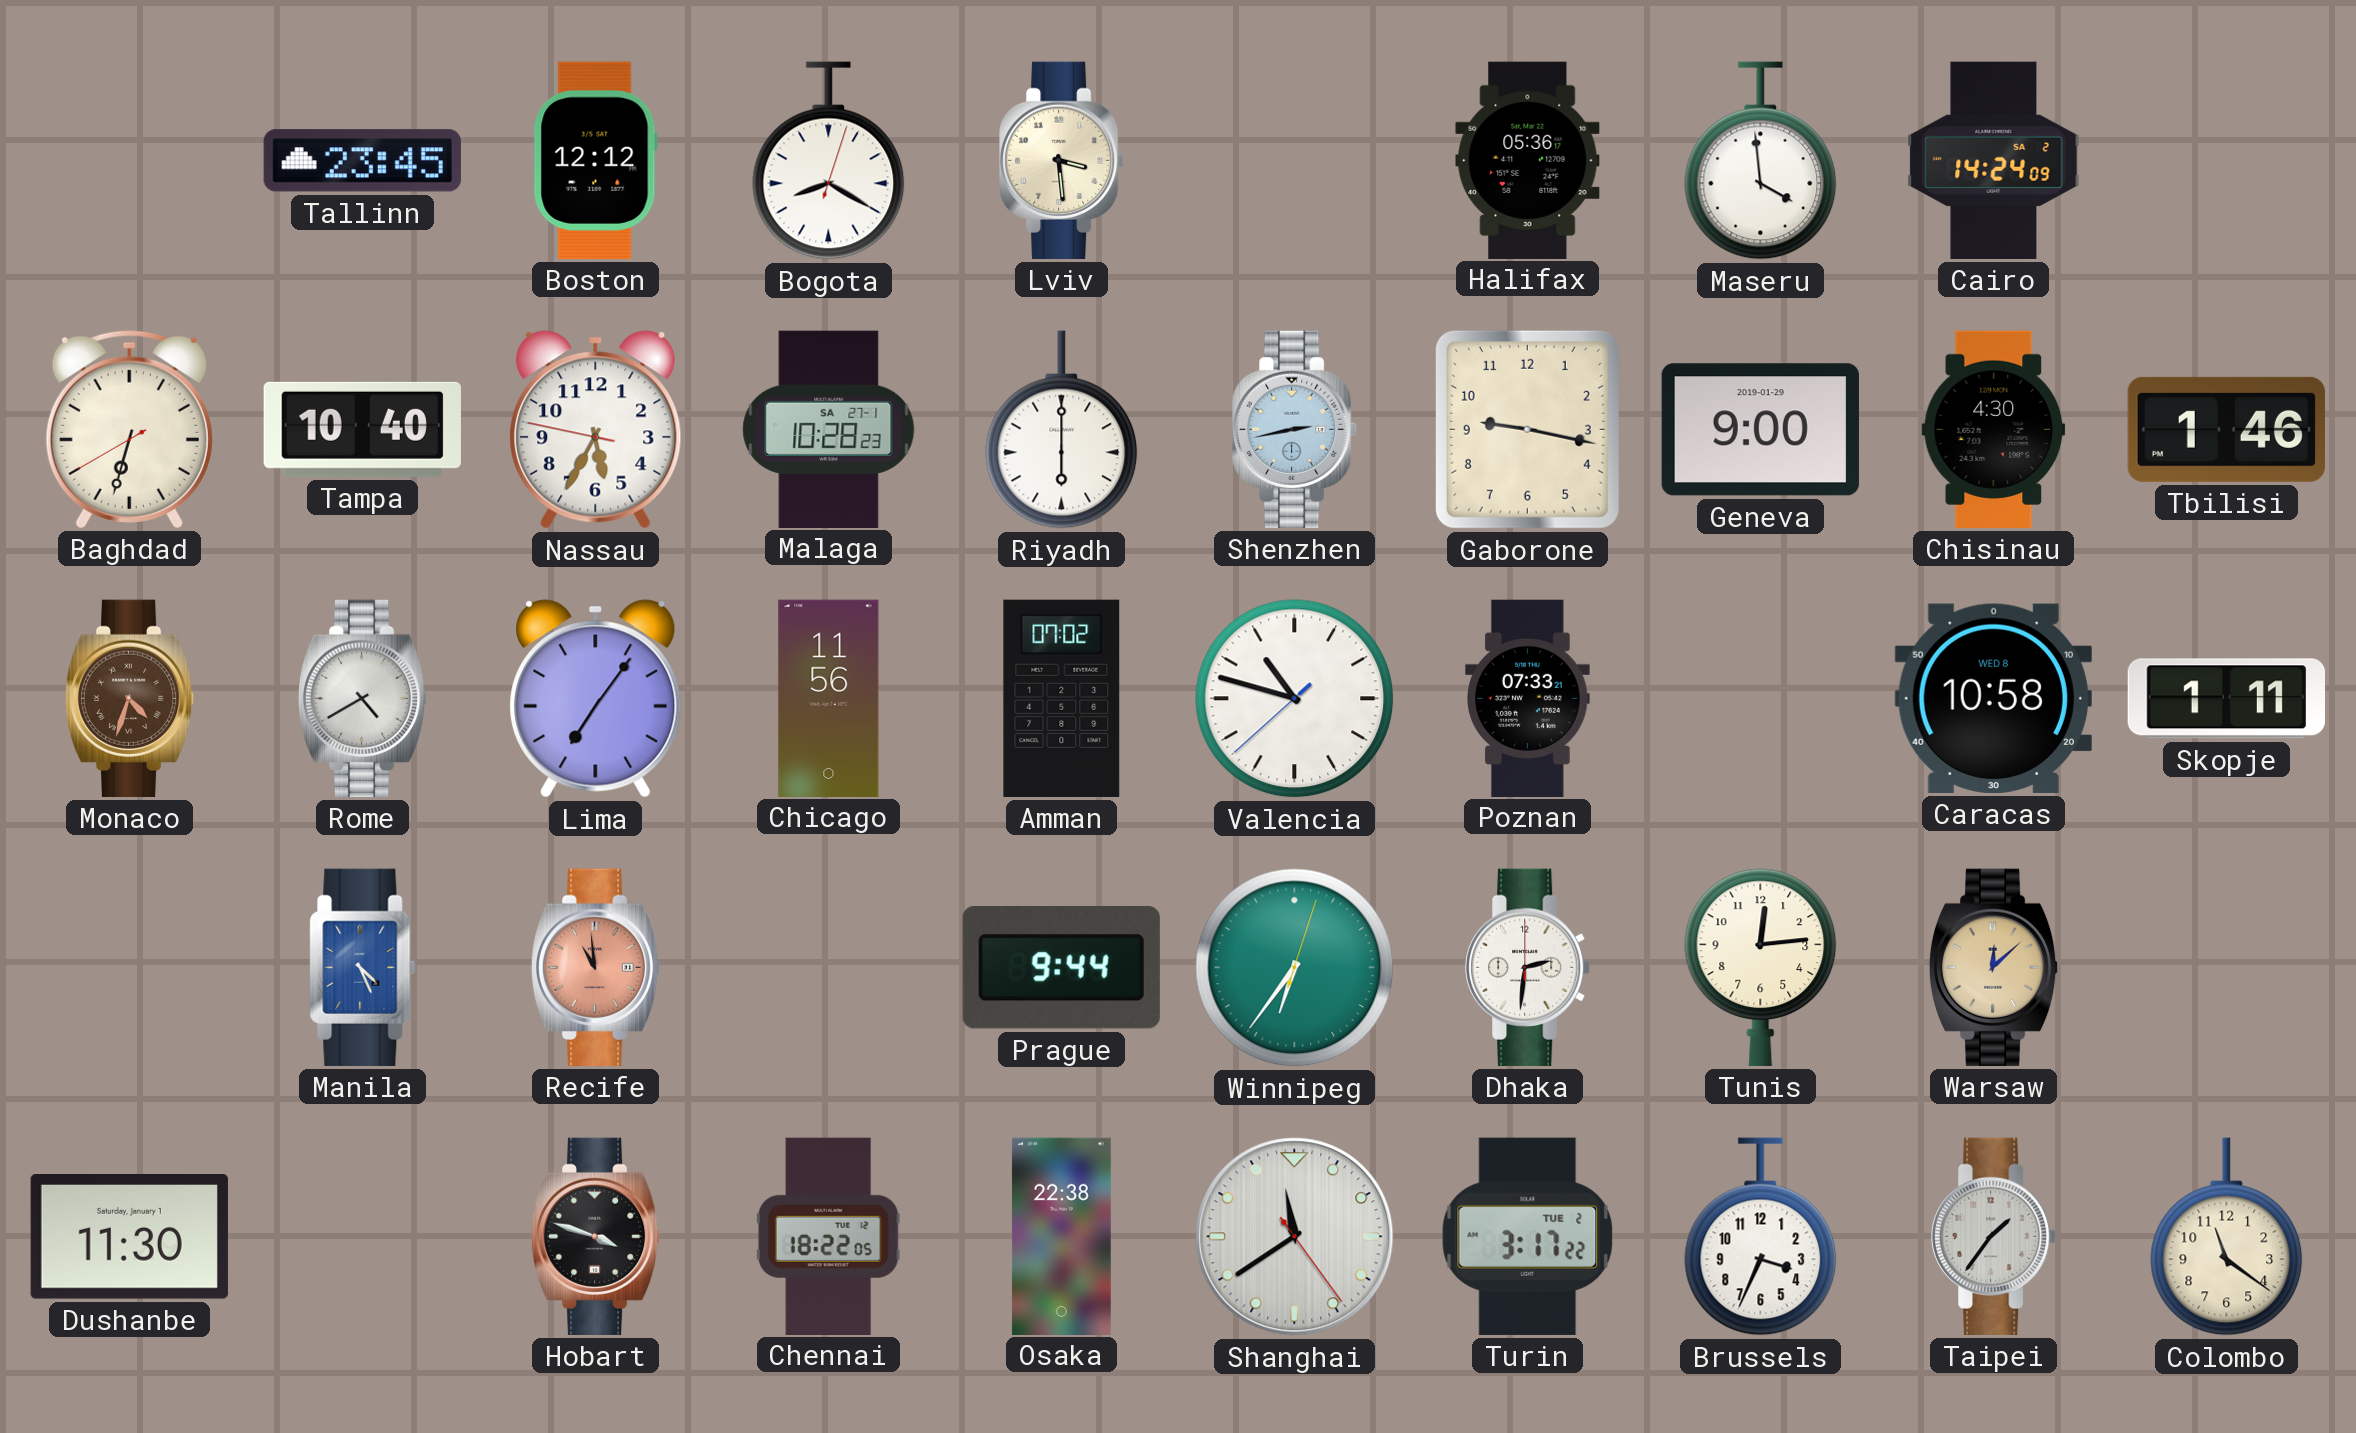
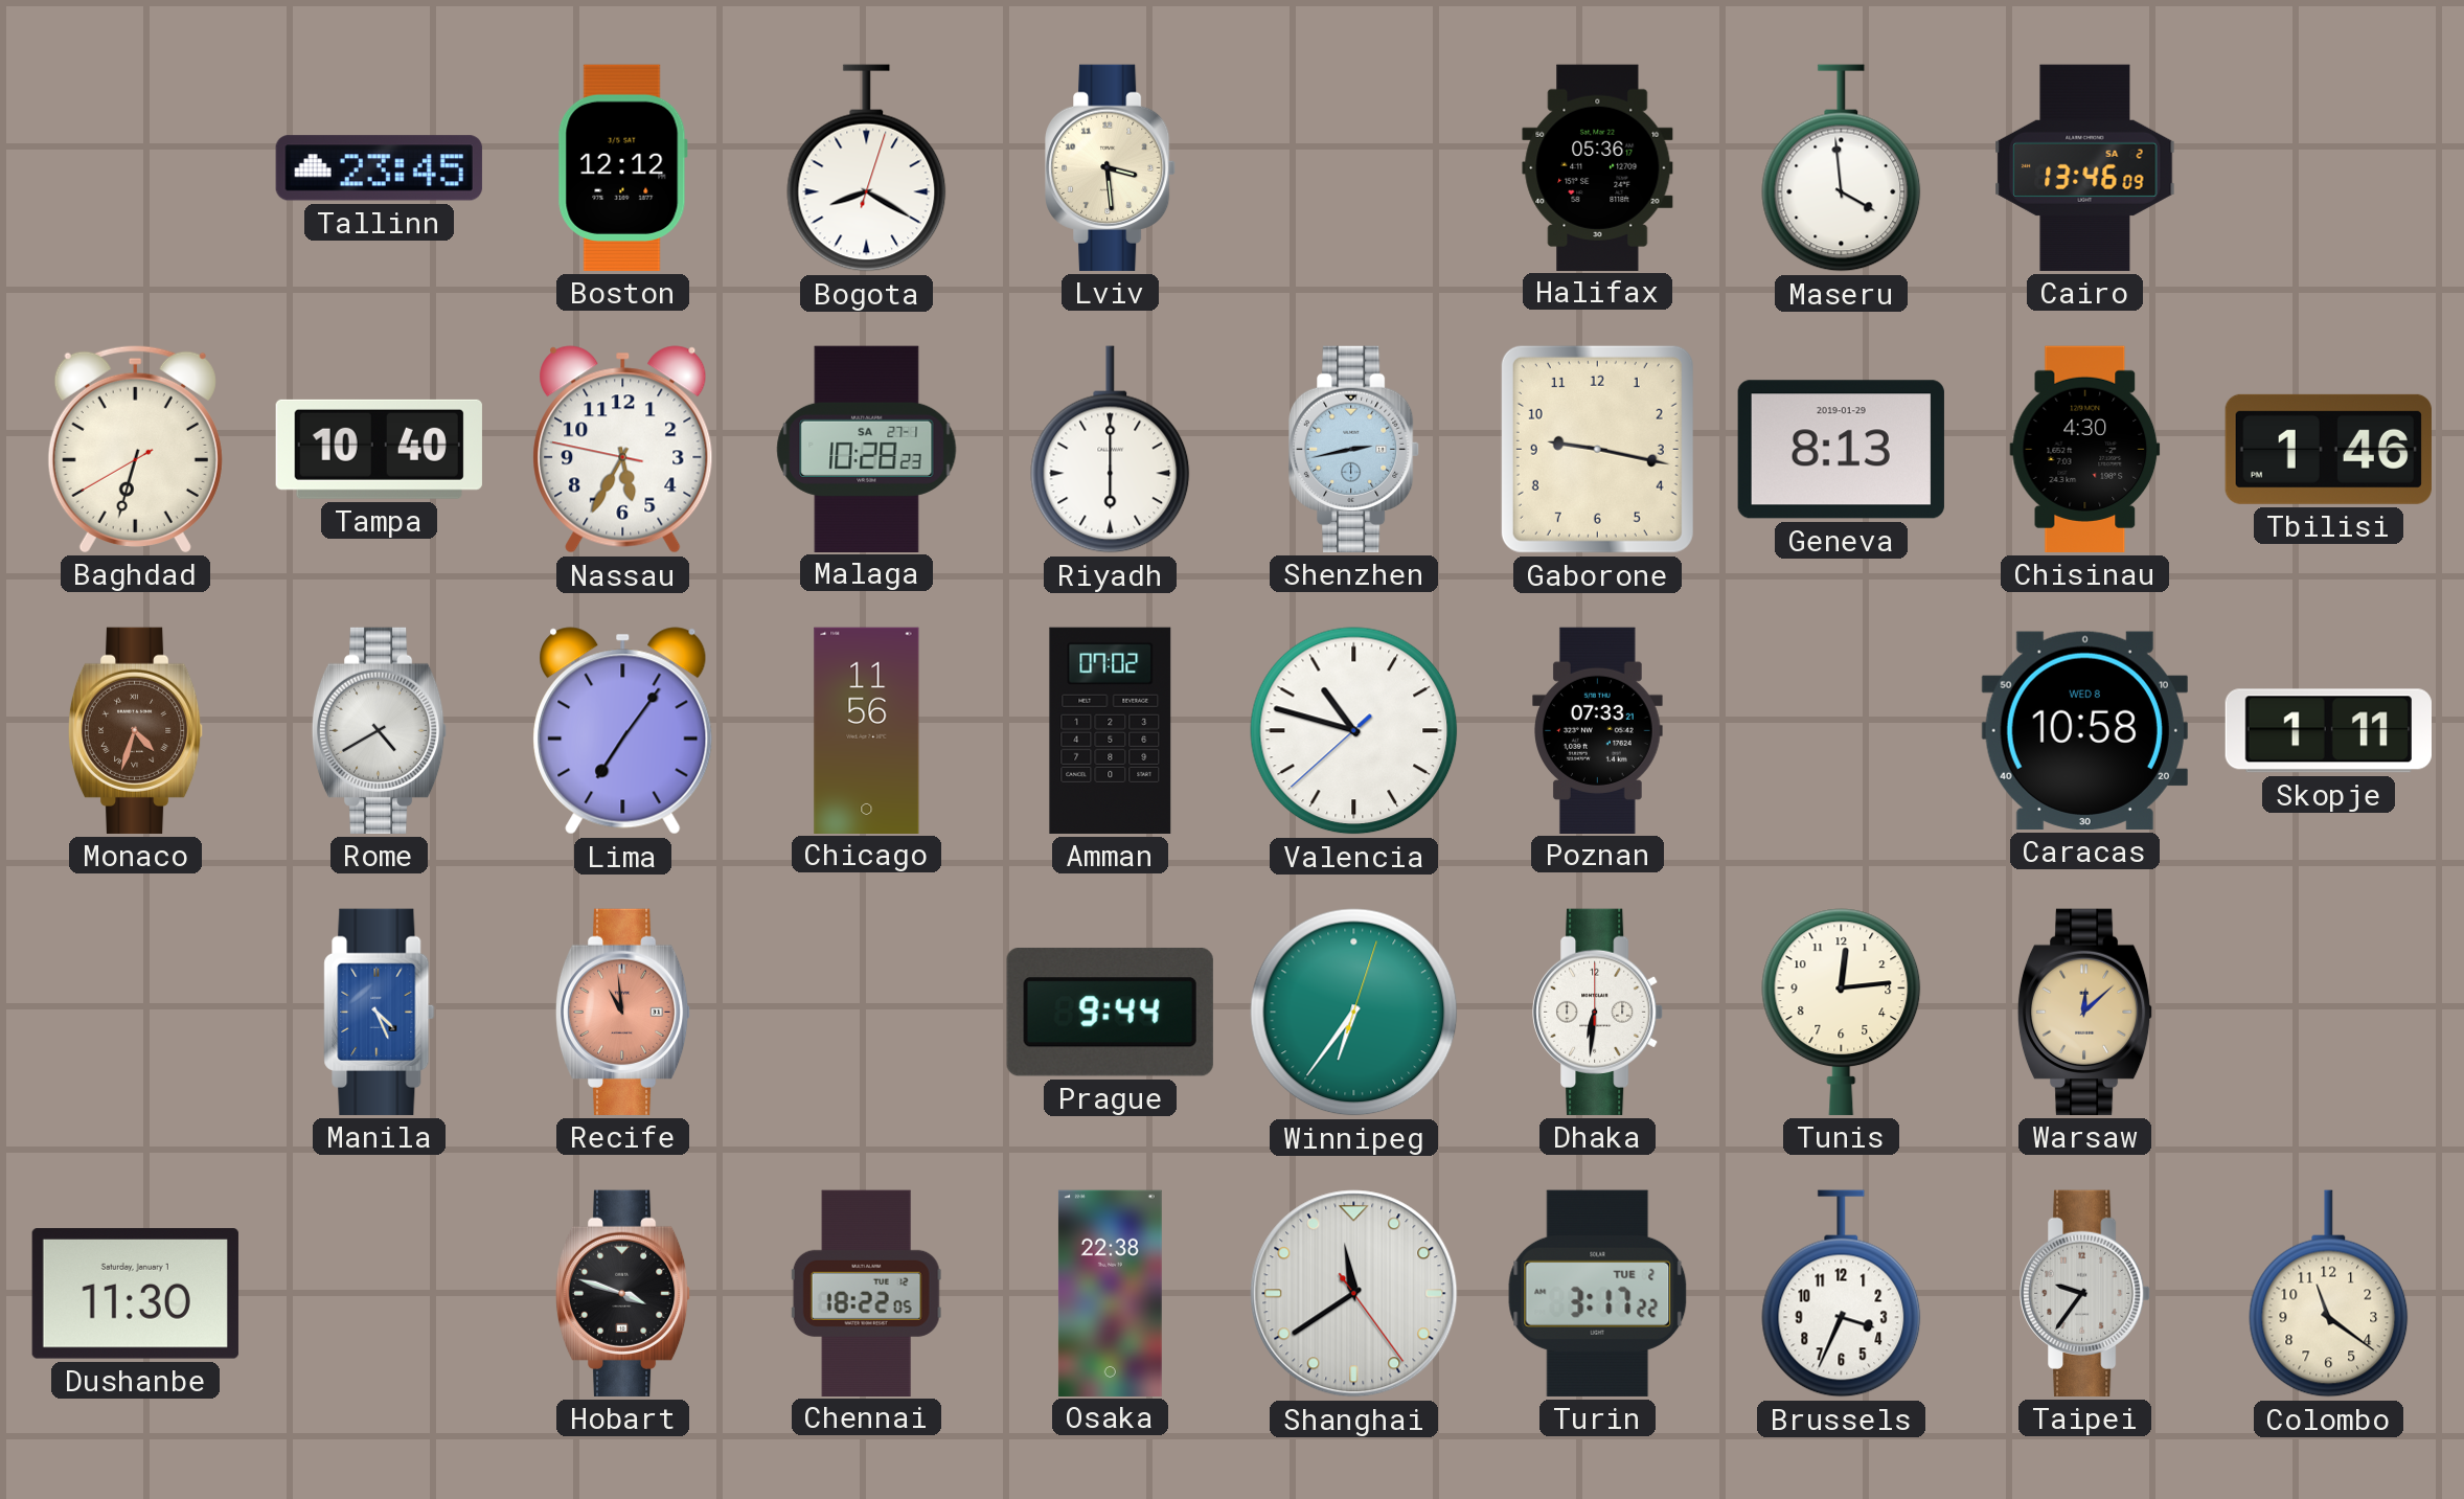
Cairo: 14:24 -> 13:46 (2085, 167)
Geneva: 9:00 -> 8:13 (1841, 450)
Dhaka: 2:31 -> 6:31 (1599, 1012)
Taipei: 1:36 -> 9:36 (2086, 1293)
